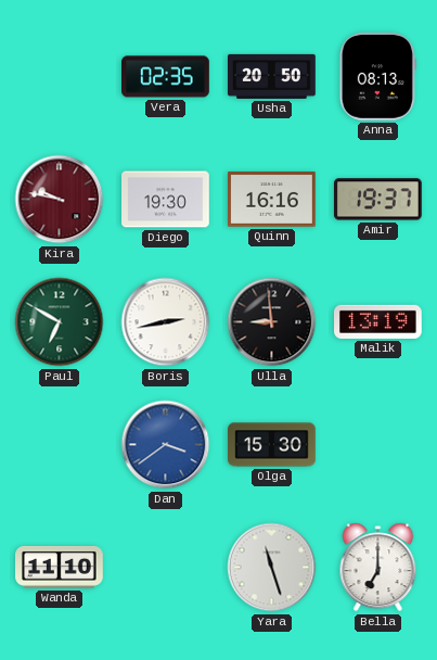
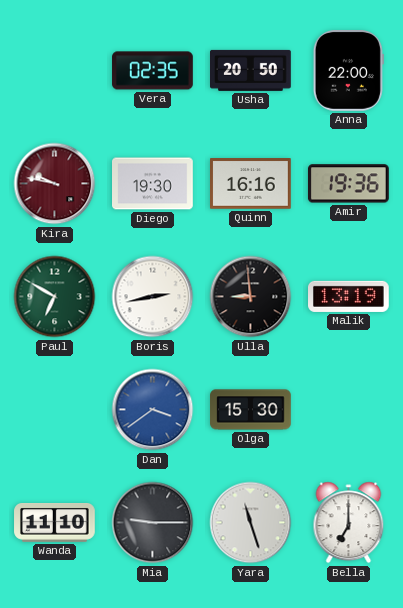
Anna: 08:13 -> 22:00 (348, 71)
Amir: 19:37 -> 19:36 (348, 184)
Mia: none -> 9:15 (153, 523)
